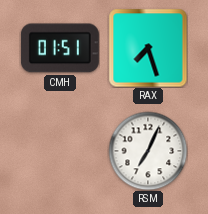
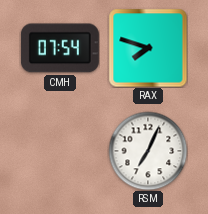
CMH: 01:51 -> 07:54 (60, 48)
RAX: 7:27 -> 7:48 (148, 48)
